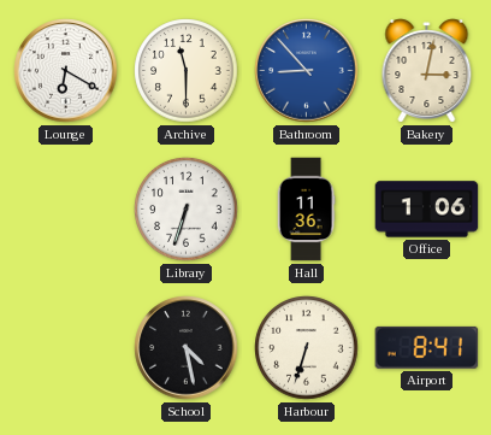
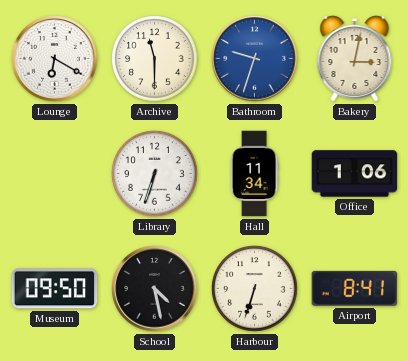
Bathroom: 8:53 -> 9:33 (255, 59)
Hall: 11:36 -> 11:34 (254, 174)
Museum: none -> 09:50 (55, 289)
